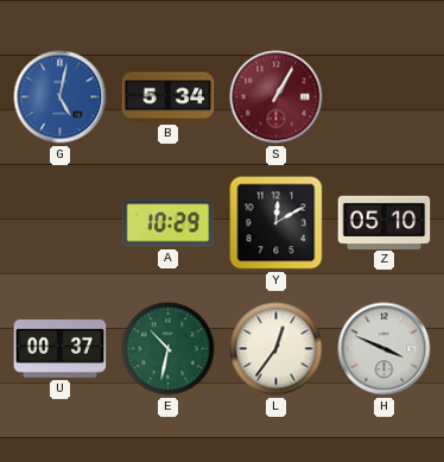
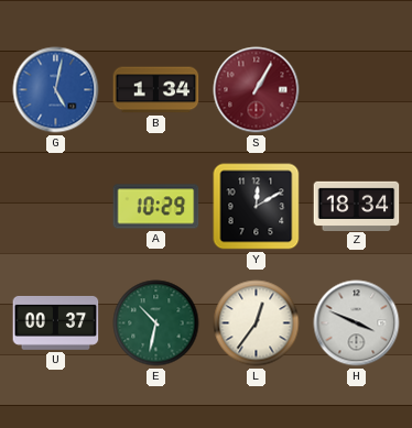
B: 5:34 -> 1:34 (156, 90)
Z: 05:10 -> 18:34 (357, 206)
